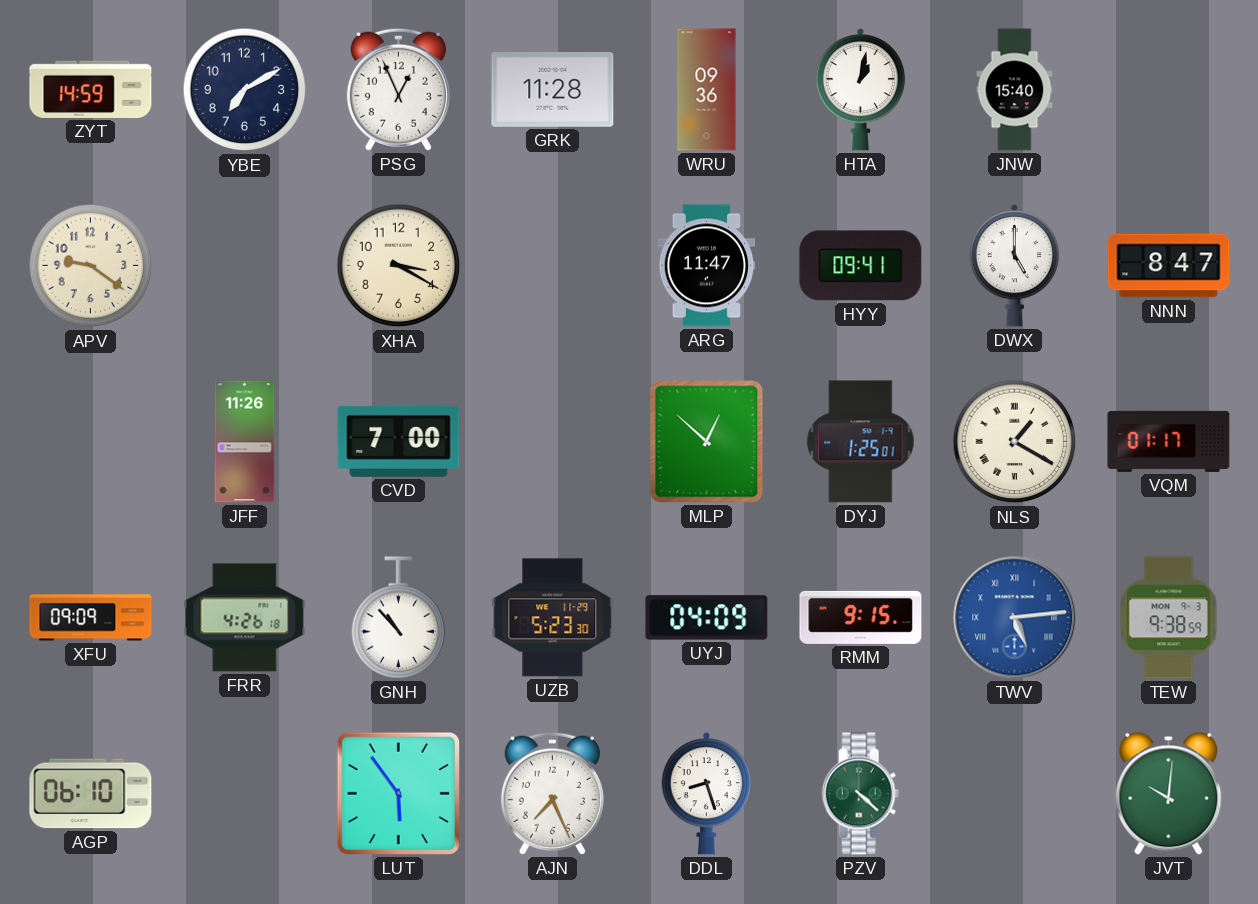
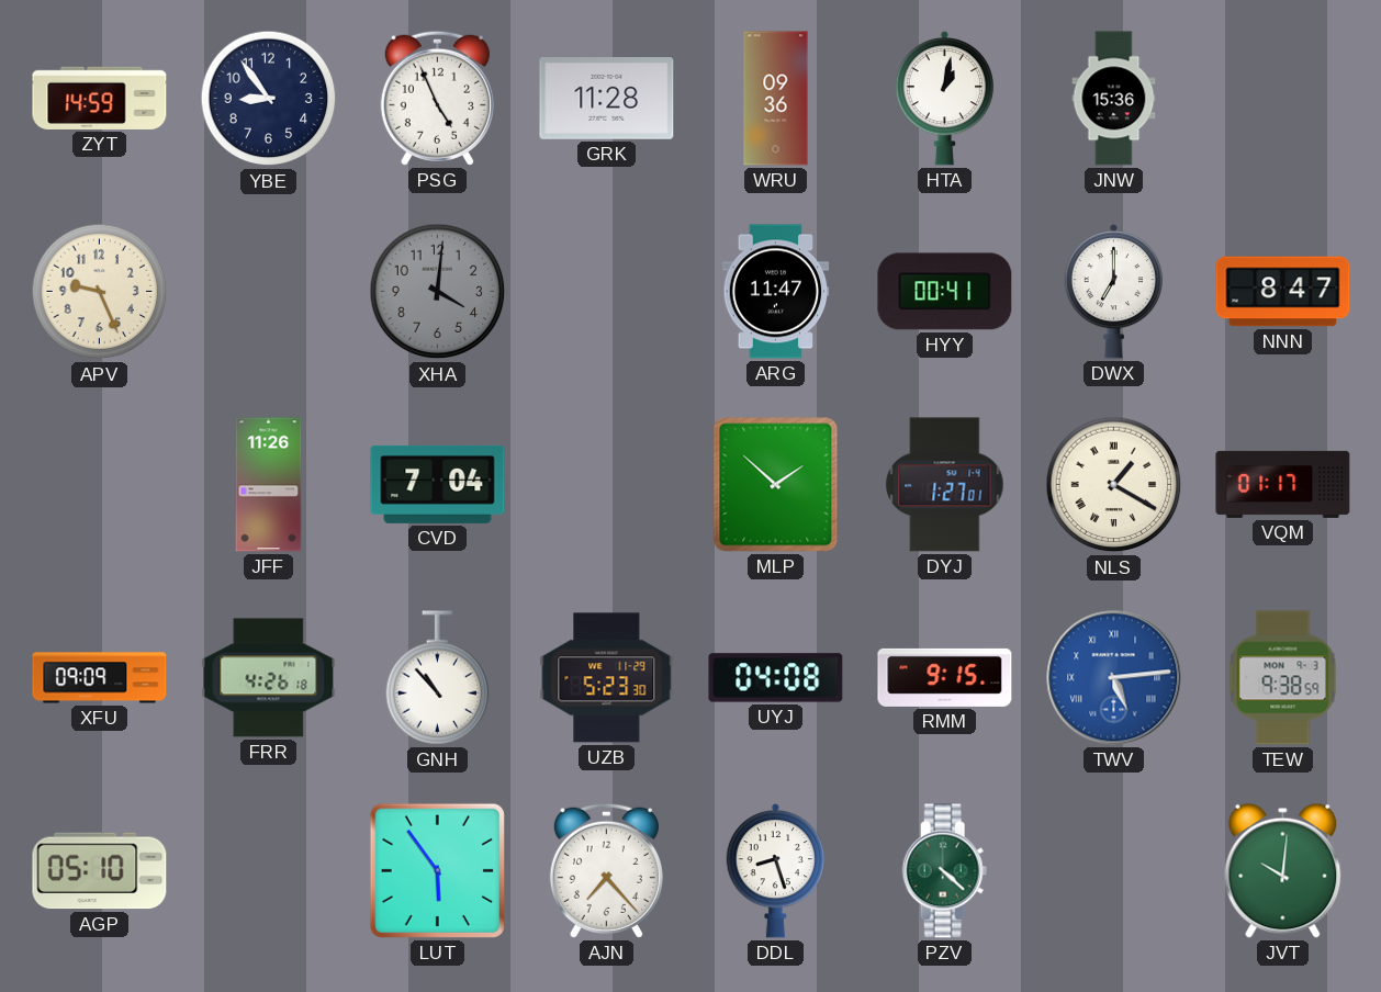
YBE: 7:10 -> 8:54 (269, 99)
PSG: 12:56 -> 4:56 (437, 98)
JNW: 15:40 -> 15:36 (1114, 99)
APV: 9:21 -> 9:26 (100, 292)
XHA: 3:20 -> 4:01 (438, 292)
XHA dial: cream -> grey (438, 292)
HYY: 09:41 -> 00:41 (945, 292)
DWX: 5:00 -> 7:00 (1113, 292)
CVD: 7:00 -> 7:04 (438, 484)
MLP: 12:52 -> 1:52 (776, 485)
DYJ: 1:25 -> 1:27 (945, 485)
UYJ: 04:09 -> 04:08 (776, 678)
AGP: 06:10 -> 05:10 (100, 871)
AJN: 7:26 -> 7:23 (606, 870)
